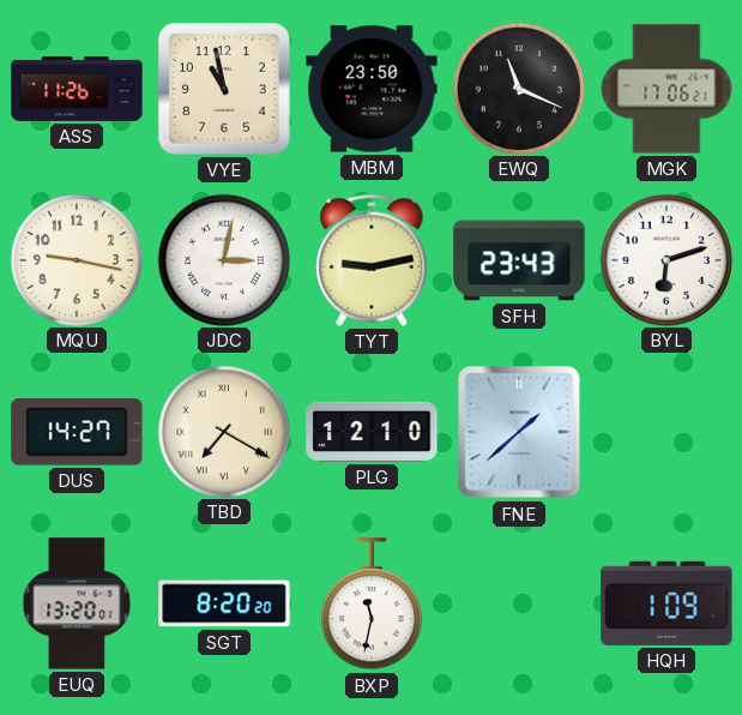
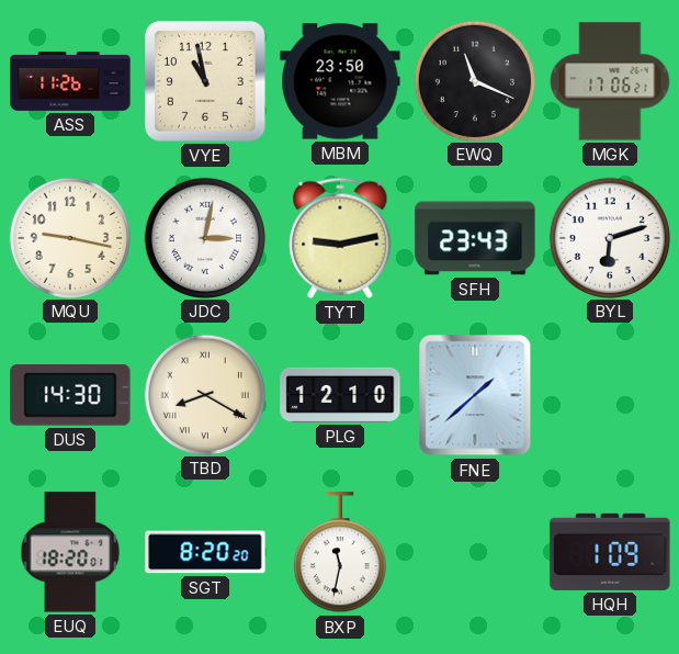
DUS: 14:27 -> 14:30 (70, 395)
TBD: 7:20 -> 8:20 (204, 394)
EUQ: 13:20 -> 18:20 (70, 552)
